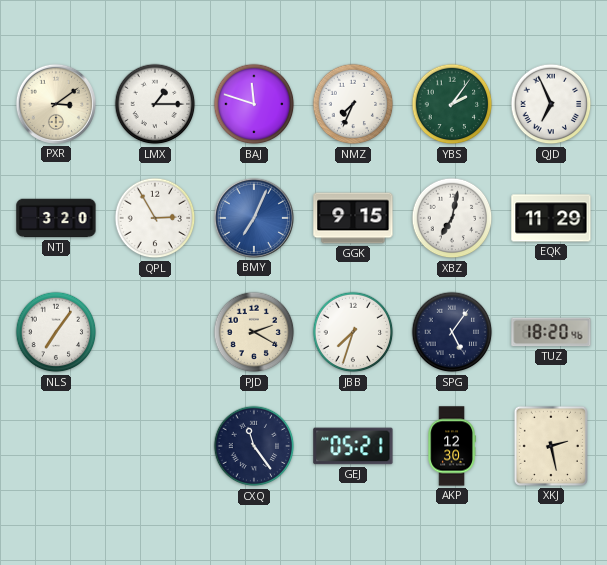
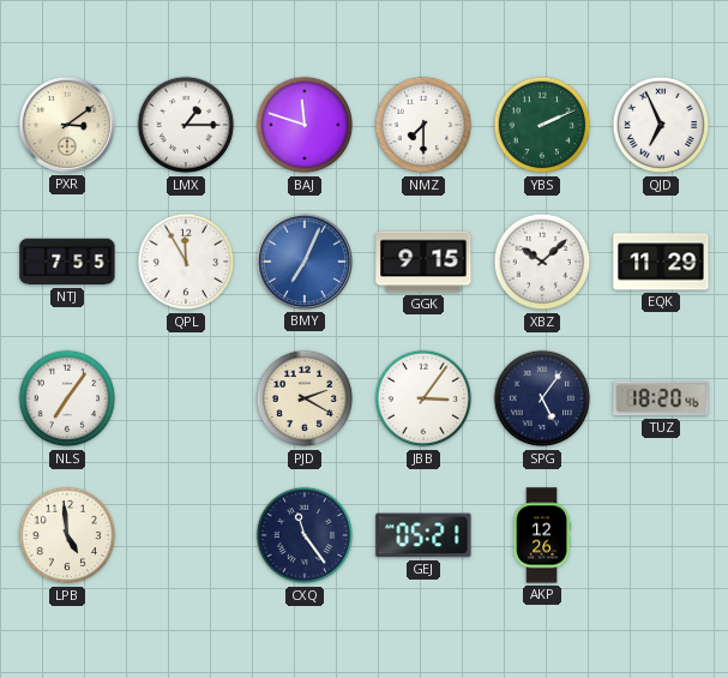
NMZ: 7:34 -> 7:30 (423, 125)
YBS: 2:06 -> 2:11 (542, 125)
NTJ: 3:20 -> 7:55 (67, 262)
QPL: 2:55 -> 11:55 (186, 262)
XBZ: 7:02 -> 10:08 (542, 262)
JBB: 7:33 -> 3:06 (423, 398)
LPB: none -> 4:59 (67, 535)
AKP: 12:30 -> 12:26 (542, 535)
XKJ: 2:28 -> none (551, 446)
